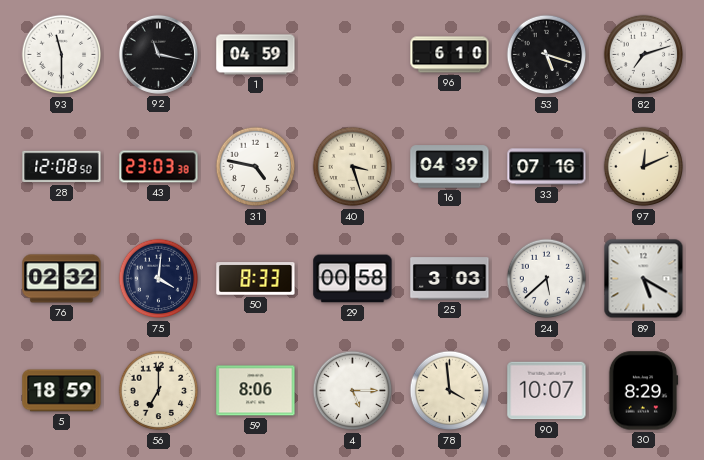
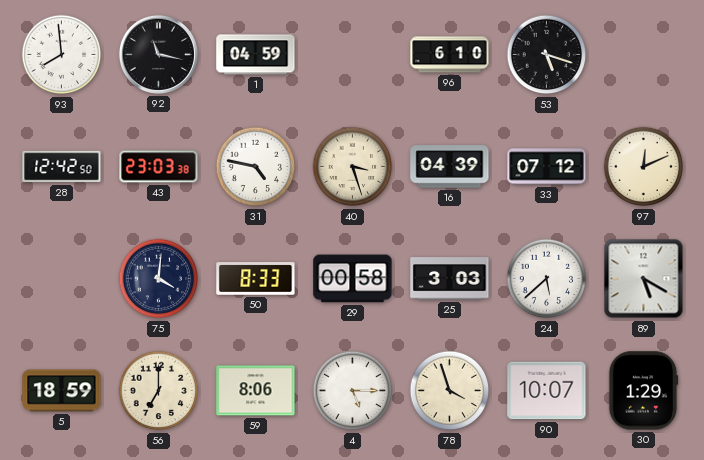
93: 11:30 -> 7:59 (62, 55)
82: 7:12 -> none (644, 55)
28: 12:08 -> 12:42 (62, 167)
33: 07:16 -> 07:12 (547, 167)
76: 02:32 -> none (62, 279)
78: 3:59 -> 3:57 (450, 391)
30: 8:29 -> 1:29 (643, 391)
